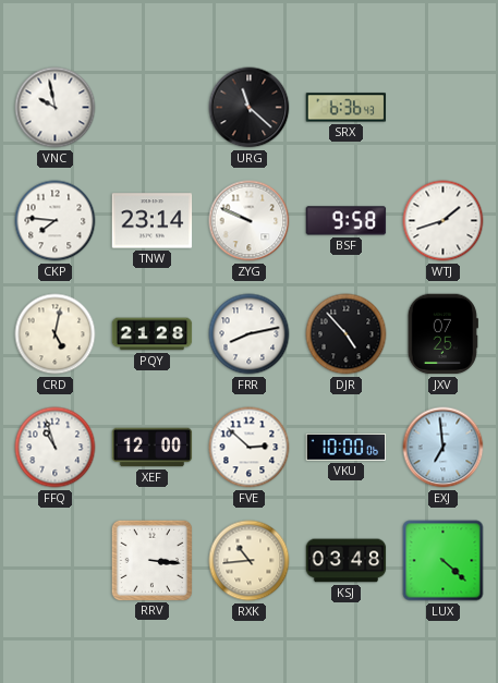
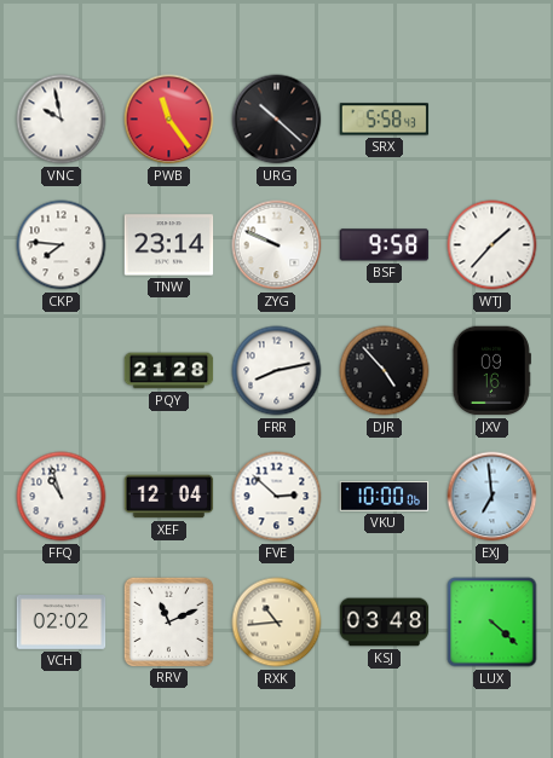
PWB: none -> 11:24 (169, 120)
URG: 11:22 -> 10:22 (277, 120)
SRX: 6:36 -> 5:58 (385, 120)
WTJ: 1:42 -> 1:37 (492, 245)
CRD: 5:02 -> none (56, 334)
JXV: 07:25 -> 09:16 (491, 371)
XEF: 12:00 -> 12:04 (169, 497)
VCH: none -> 02:02 (62, 623)
RRV: 3:16 -> 11:11 (168, 621)
